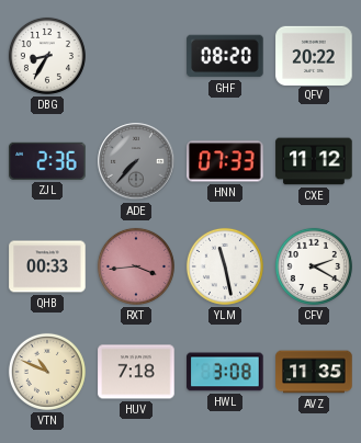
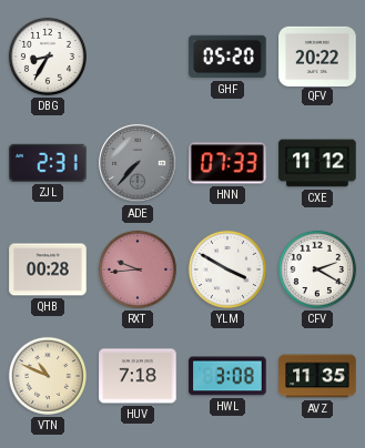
GHF: 08:20 -> 05:20 (227, 57)
ZJL: 2:36 -> 2:31 (48, 163)
QHB: 00:33 -> 00:28 (48, 269)
RXT: 3:44 -> 9:44 (138, 269)
YLM: 11:28 -> 3:50 (227, 269)
